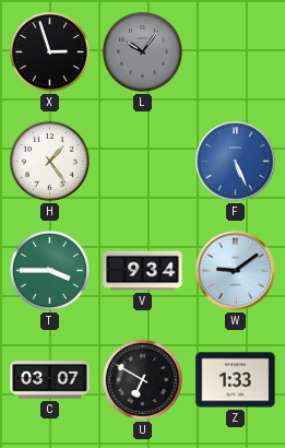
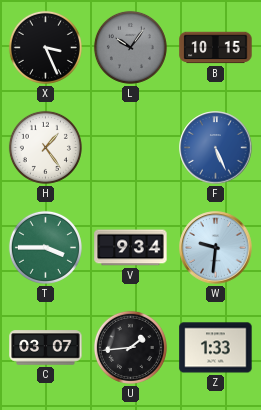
X: 2:57 -> 3:26 (45, 47)
B: none -> 10:15 (216, 48)
W: 9:09 -> 9:31 (216, 248)
U: 6:50 -> 1:44 (130, 347)
